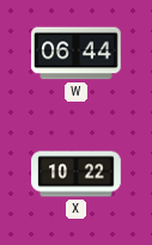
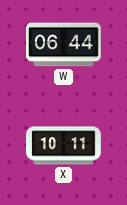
X: 10:22 -> 10:11 (64, 146)
